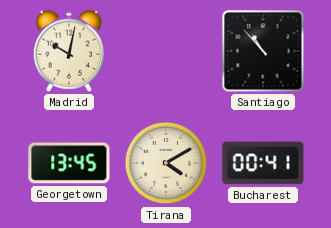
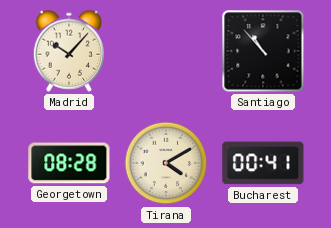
Madrid: 10:02 -> 10:07 (69, 51)
Georgetown: 13:45 -> 08:28 (69, 163)
